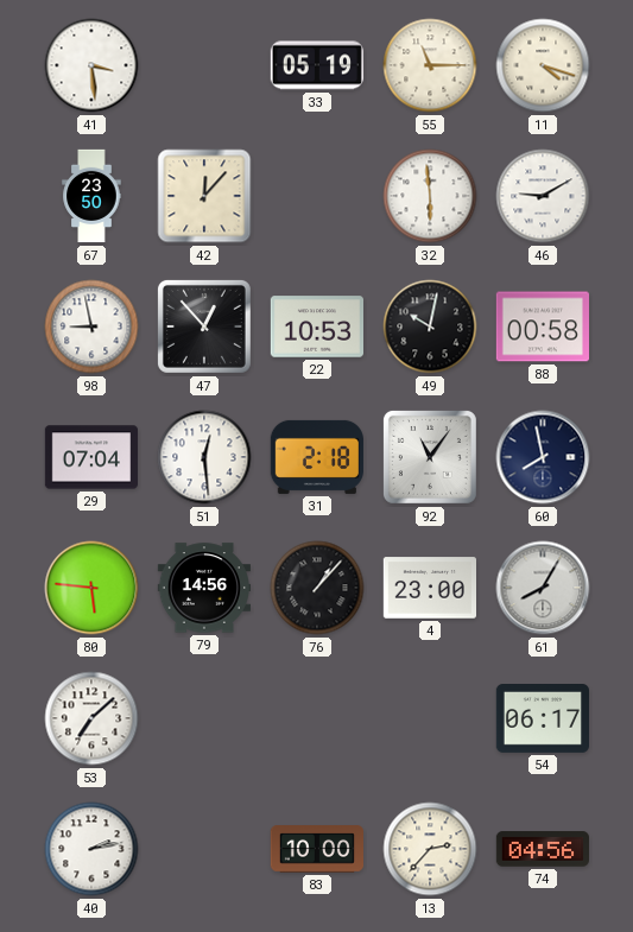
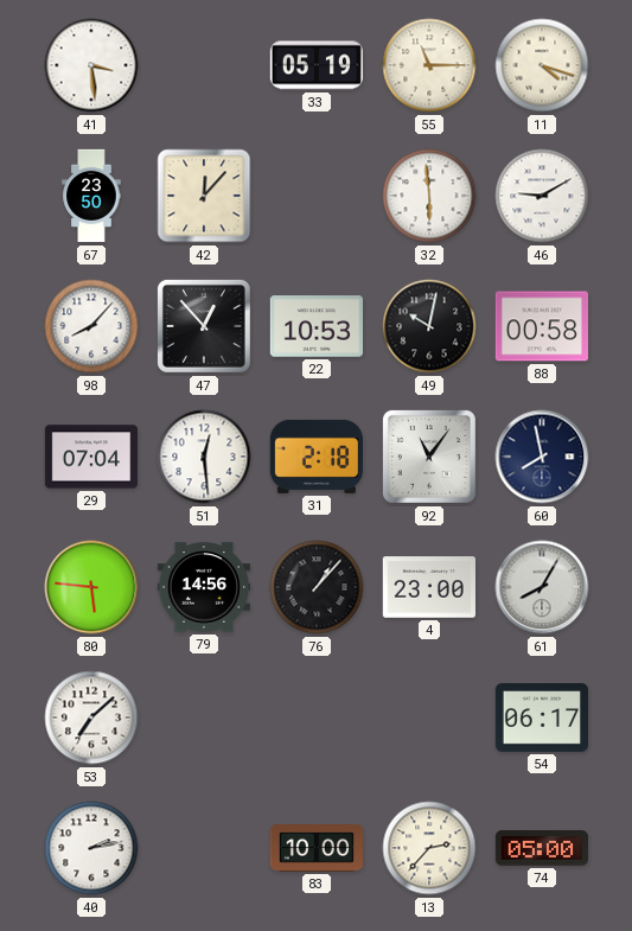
98: 8:58 -> 8:07 (91, 326)
74: 04:56 -> 05:00 (541, 848)
